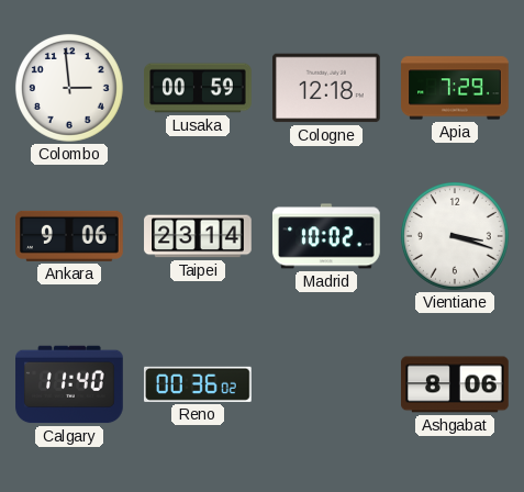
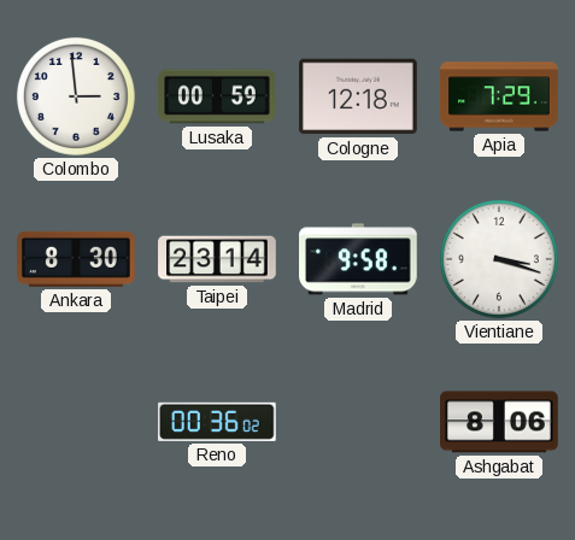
Ankara: 9:06 -> 8:30 (77, 259)
Madrid: 10:02 -> 9:58 (359, 259)
Calgary: 11:40 -> none (69, 384)
